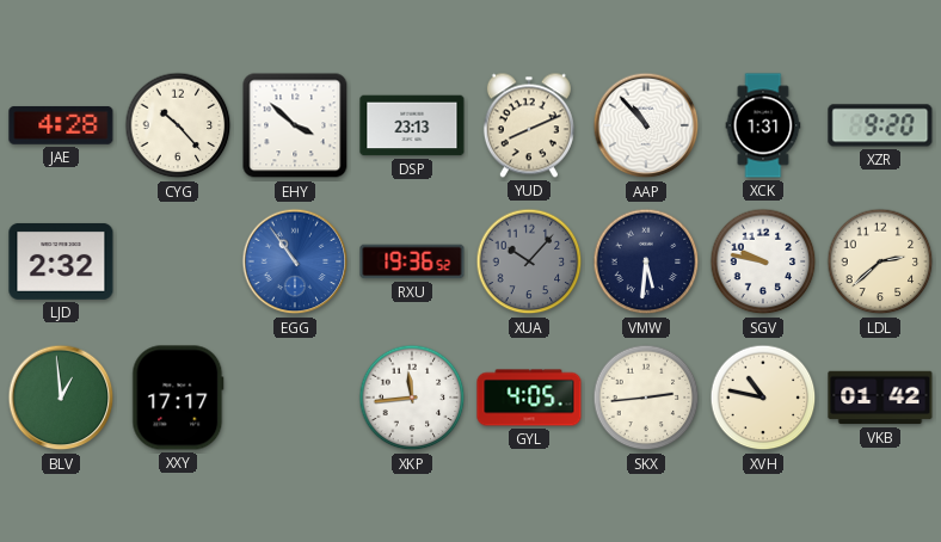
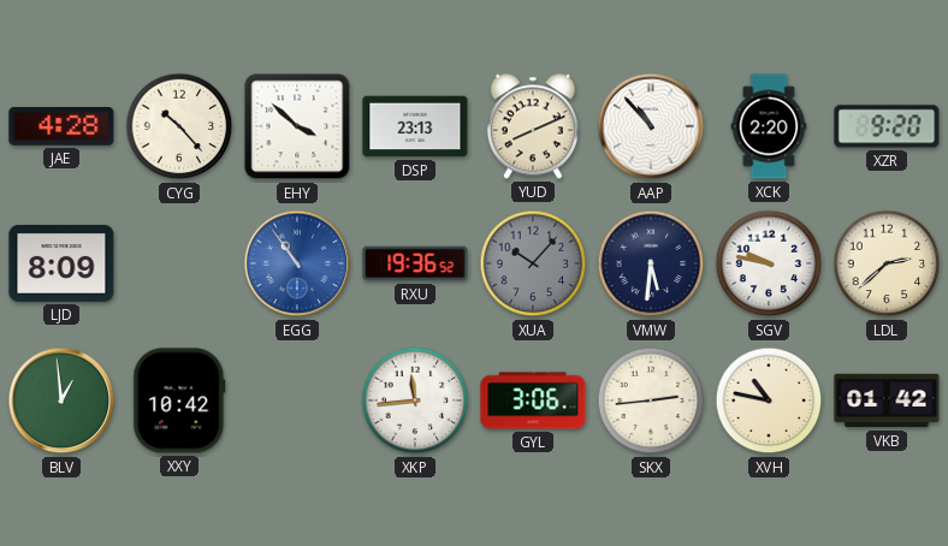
XCK: 1:31 -> 2:20 (769, 126)
LJD: 2:32 -> 8:09 (61, 263)
XXY: 17:17 -> 10:42 (179, 400)
GYL: 4:05 -> 3:06 (533, 400)
